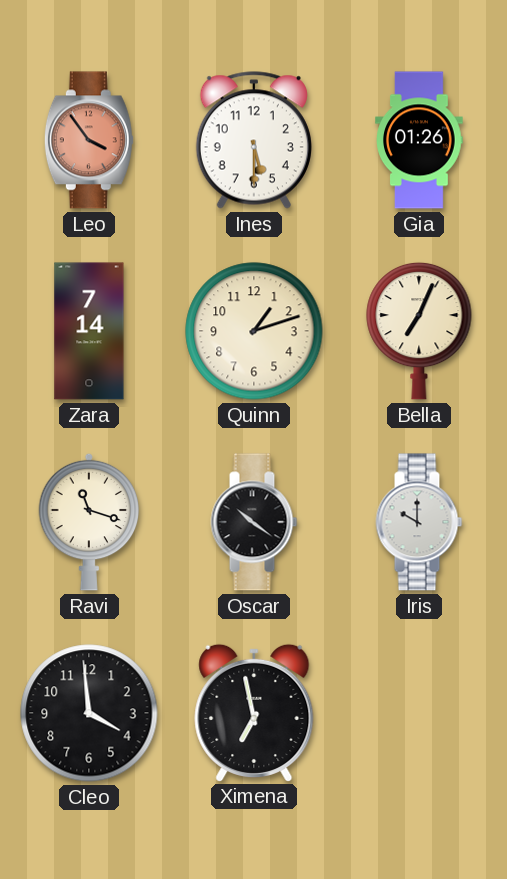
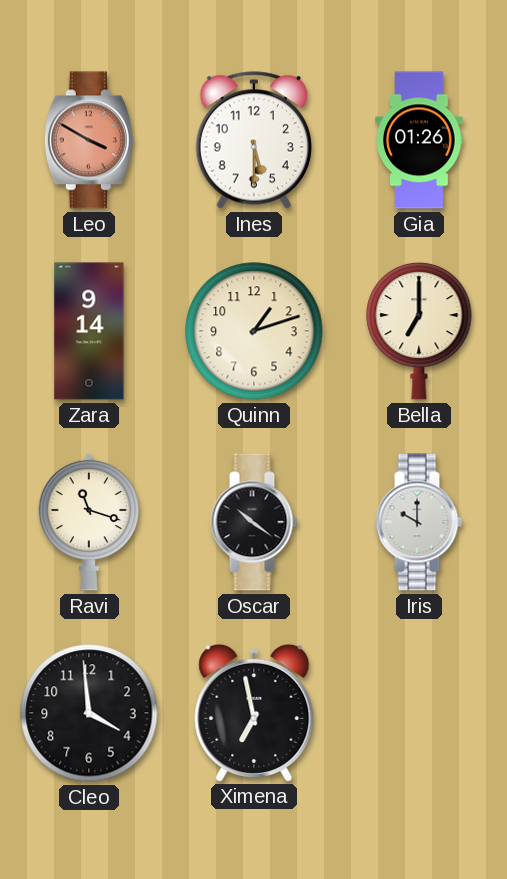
Leo: 3:54 -> 3:50 (89, 140)
Zara: 7:14 -> 9:14 (89, 331)
Bella: 7:04 -> 7:00 (419, 331)
